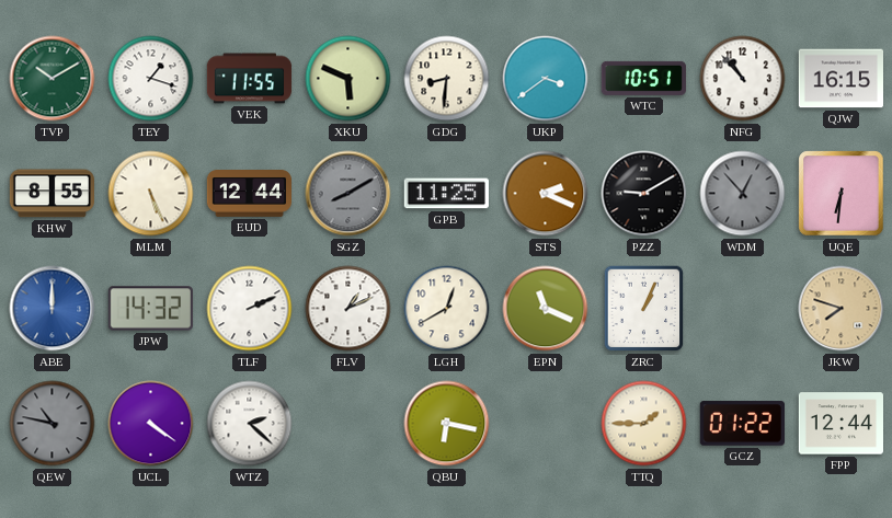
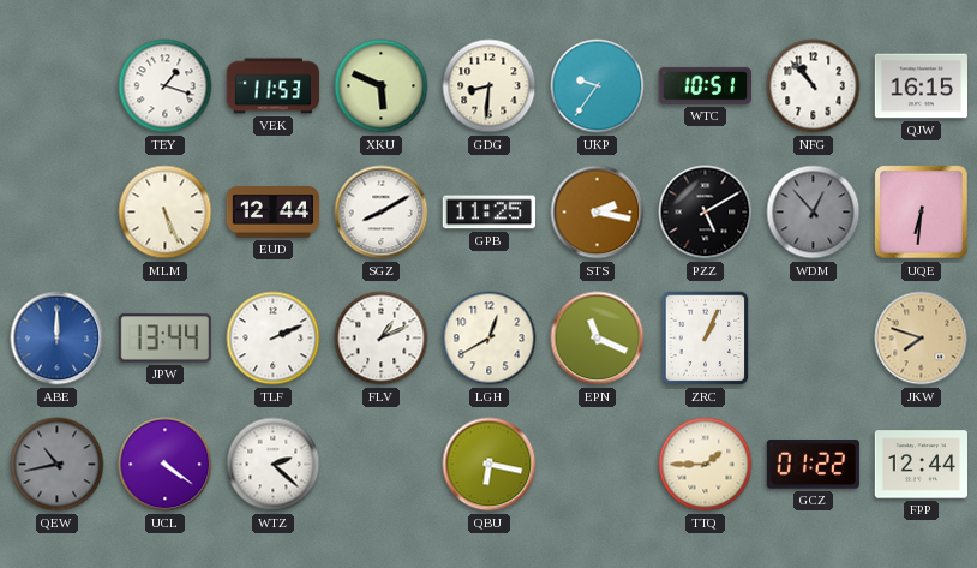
TVP: 10:10 -> none (53, 79)
VEK: 11:55 -> 11:53 (274, 86)
UKP: 3:39 -> 9:36 (598, 86)
KHW: 8:55 -> none (52, 194)
SGZ dial: grey -> white (382, 213)
STS: 2:19 -> 2:17 (598, 213)
PZZ: 9:10 -> 5:10 (706, 213)
JPW: 14:32 -> 13:44 (164, 339)
QEW: 10:47 -> 10:43 (58, 465)
